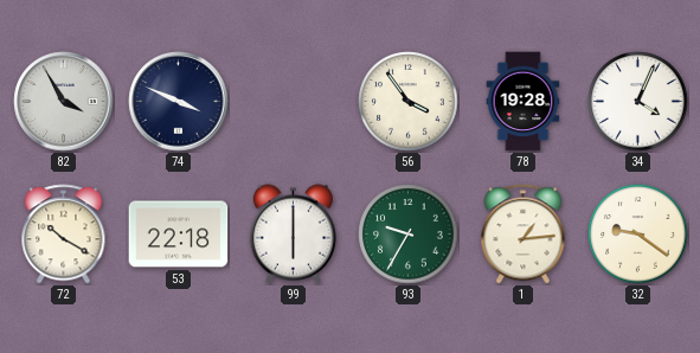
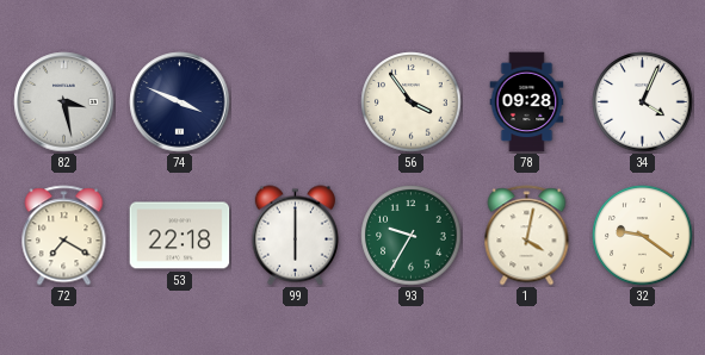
82: 3:55 -> 3:28 (64, 102)
78: 19:28 -> 09:28 (527, 102)
72: 10:20 -> 7:20 (64, 236)
1: 1:14 -> 4:02 (527, 236)
